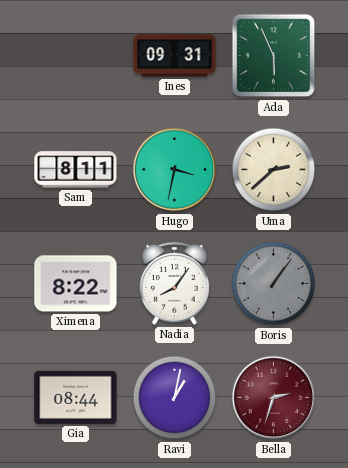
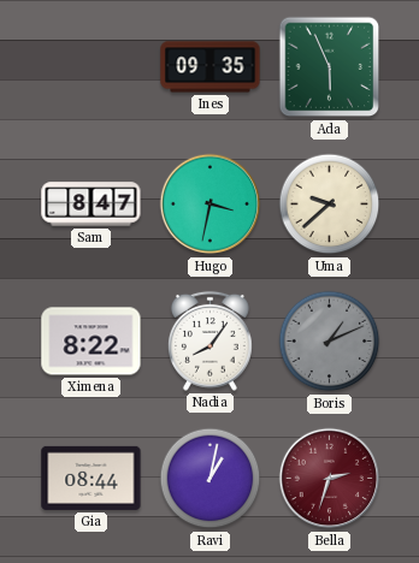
Ines: 09:31 -> 09:35 (211, 67)
Sam: 8:11 -> 8:47 (92, 205)
Uma: 2:38 -> 9:38 (330, 205)
Boris: 1:06 -> 1:11 (330, 342)
